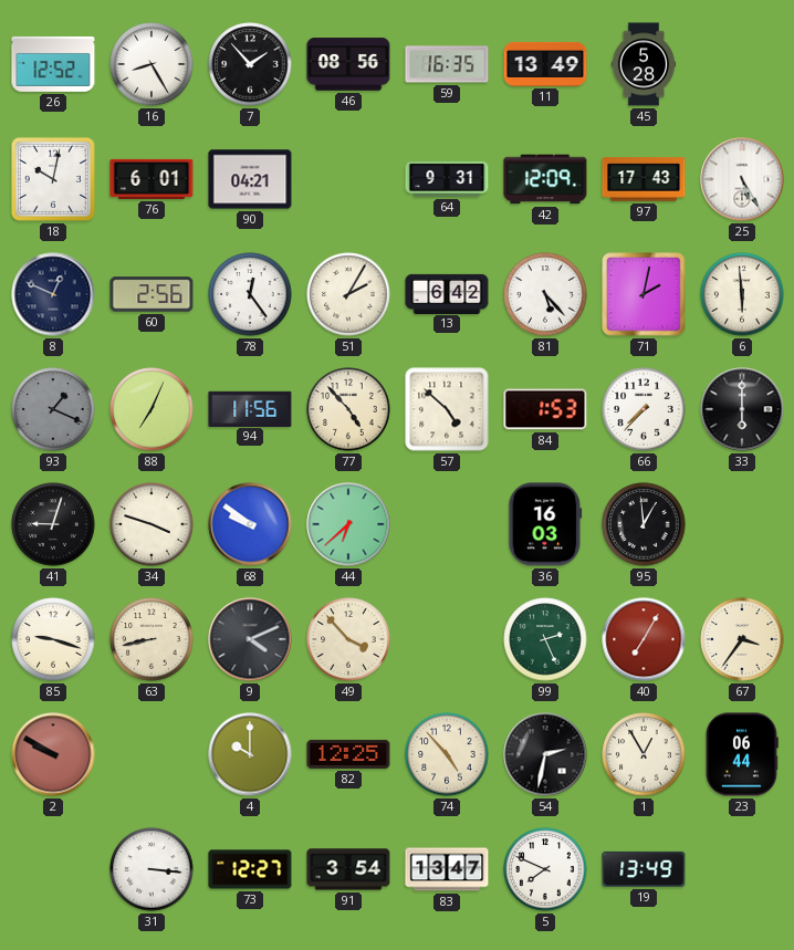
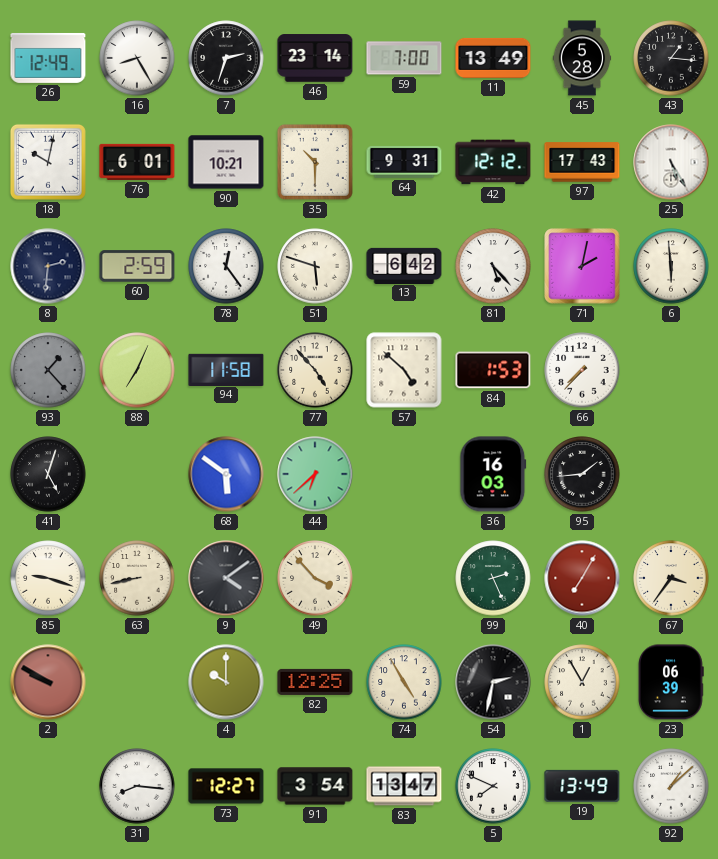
26: 12:52 -> 12:49 (48, 58)
7: 1:53 -> 2:33 (226, 58)
46: 08:56 -> 23:14 (315, 58)
59: 16:35 -> 7:00 (404, 58)
43: none -> 1:16 (671, 58)
90: 04:21 -> 10:21 (226, 162)
35: none -> 10:30 (315, 162)
42: 12:09 -> 12:12 (493, 162)
8: 12:49 -> 2:31 (48, 266)
60: 2:56 -> 2:59 (137, 266)
51: 2:05 -> 5:48 (315, 266)
93: 1:19 -> 1:23 (48, 370)
94: 11:56 -> 11:58 (226, 369)
33: 6:00 -> none (742, 409)
41: 9:03 -> 5:03 (48, 474)
34: 3:48 -> none (152, 524)
68: 9:51 -> 5:51 (226, 474)
95: 12:59 -> 1:44 (582, 474)
9: 4:11 -> 4:09 (226, 578)
74: 4:53 -> 4:55 (404, 682)
23: 06:44 -> 06:39 (672, 682)
31: 3:16 -> 8:16 (137, 786)
92: none -> 1:08 (671, 786)
